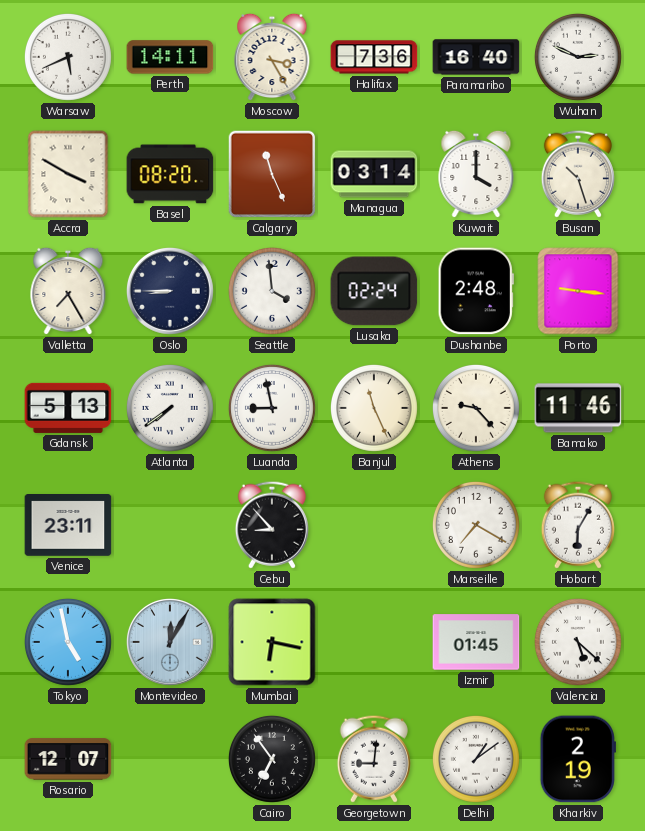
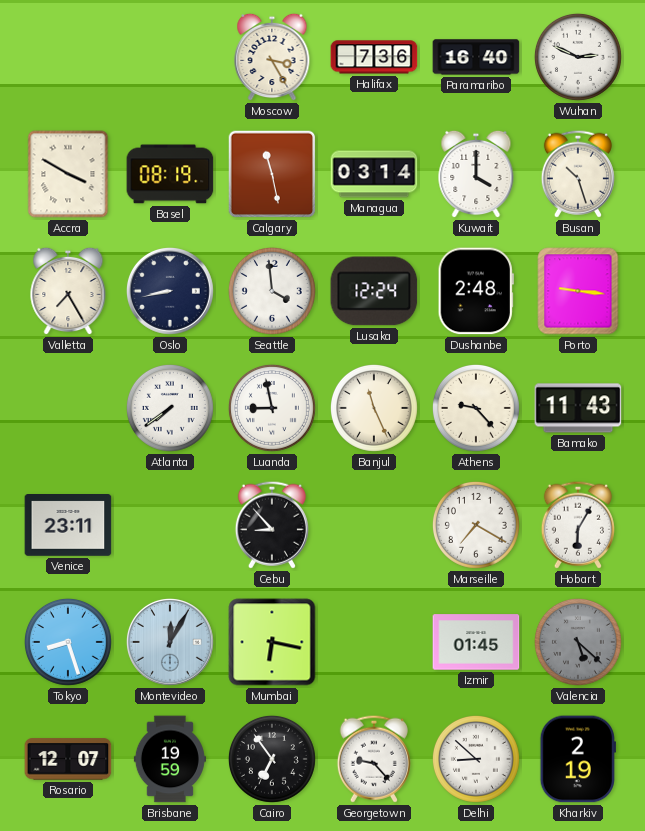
Warsaw: 5:41 -> none (68, 57)
Perth: 14:11 -> none (170, 57)
Basel: 08:20 -> 08:19 (170, 174)
Calgary: 11:26 -> 11:28 (272, 174)
Oslo: 8:45 -> 8:43 (170, 291)
Lusaka: 02:24 -> 12:24 (374, 291)
Gdansk: 5:13 -> none (68, 408)
Bamako: 11:46 -> 11:43 (578, 408)
Tokyo: 4:58 -> 8:27 (68, 642)
Valencia dial: white -> grey (578, 642)
Brisbane: none -> 19:59 (170, 759)
Georgetown: 9:01 -> 9:23 (374, 759)
Delhi: 1:09 -> 8:52 (476, 759)
